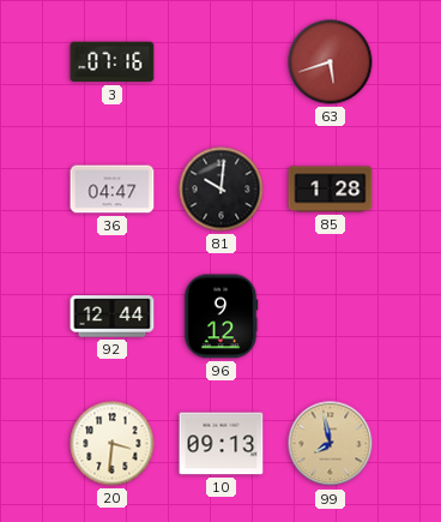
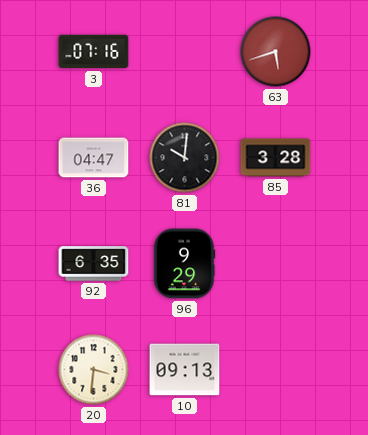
85: 1:28 -> 3:28 (276, 158)
92: 12:44 -> 6:35 (94, 264)
96: 9:12 -> 9:29 (184, 264)
99: 7:58 -> none (331, 444)
